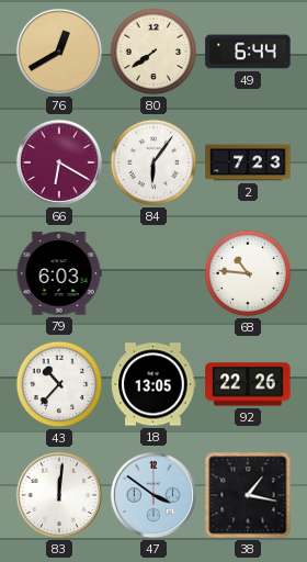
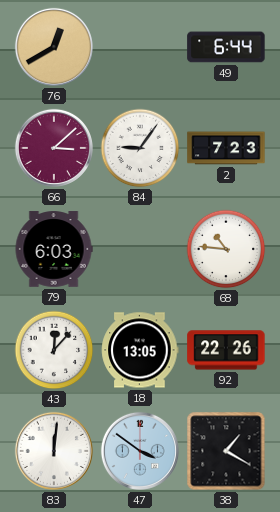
80: 7:39 -> none (153, 52)
66: 6:20 -> 3:08 (54, 148)
84: 6:06 -> 9:06 (140, 148)
43: 10:37 -> 12:07 (54, 350)
38: 1:17 -> 1:20 (226, 451)
